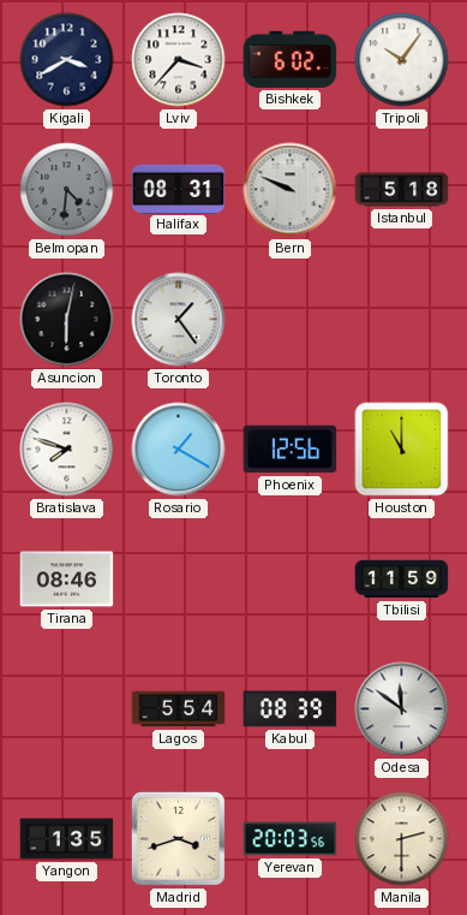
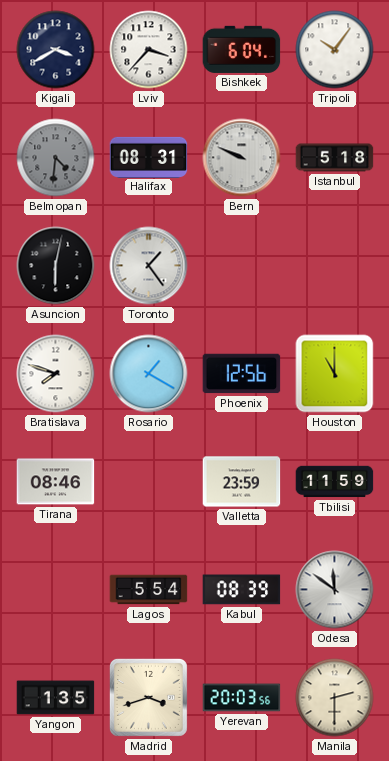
Bishkek: 6:02 -> 6:04 (242, 49)
Valletta: none -> 23:59 (242, 482)
